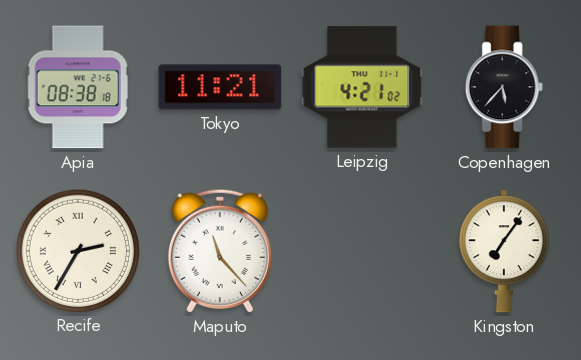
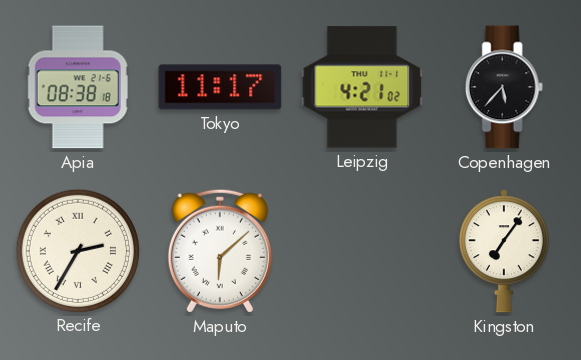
Tokyo: 11:21 -> 11:17 (220, 87)
Maputo: 11:23 -> 6:08 (220, 251)
